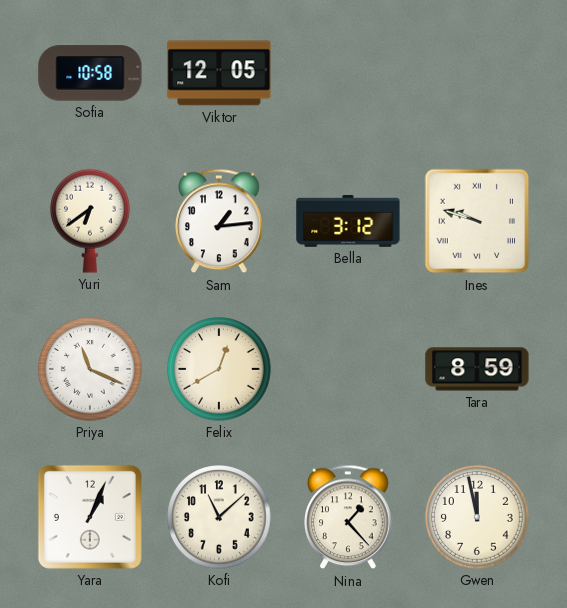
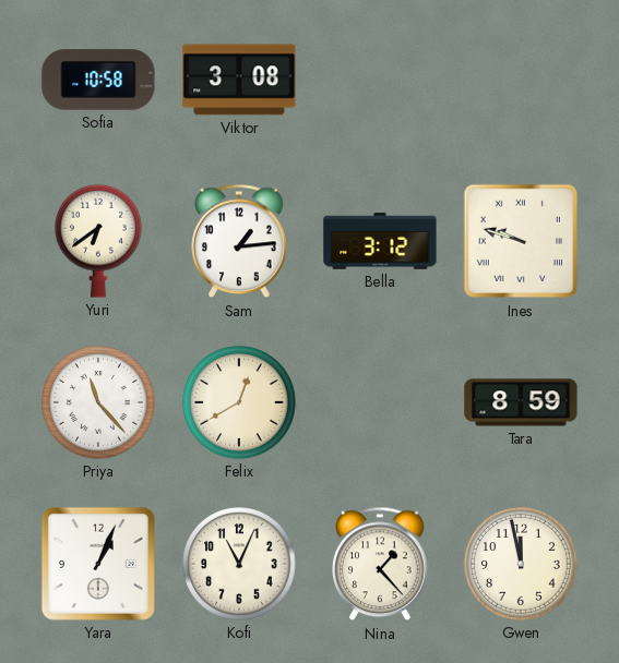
Viktor: 12:05 -> 3:08 (239, 80)
Priya: 11:19 -> 11:23 (98, 402)
Kofi: 11:08 -> 11:04 (239, 564)
